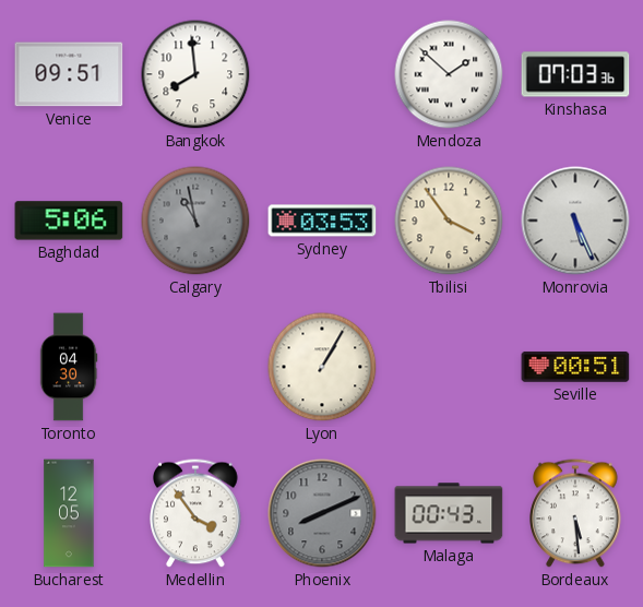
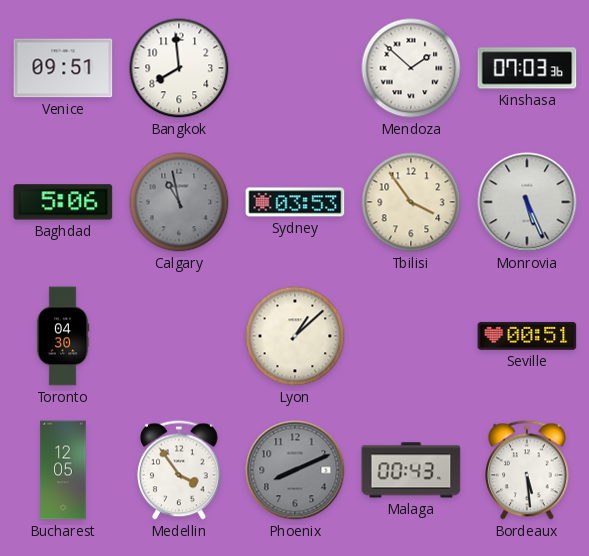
Lyon: 1:05 -> 1:08 (295, 336)
